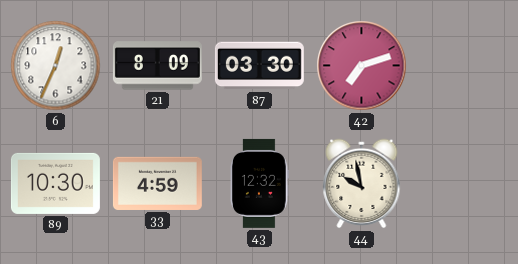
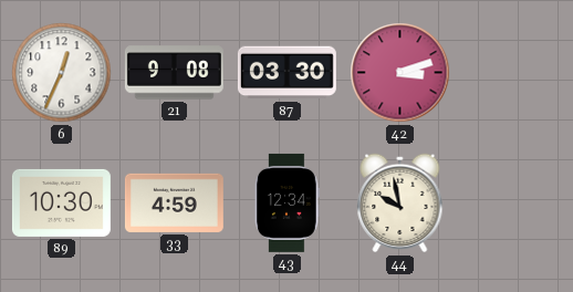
21: 8:09 -> 9:08 (174, 73)
42: 7:12 -> 3:12 (400, 73)
43: 12:32 -> 12:34 (288, 202)
